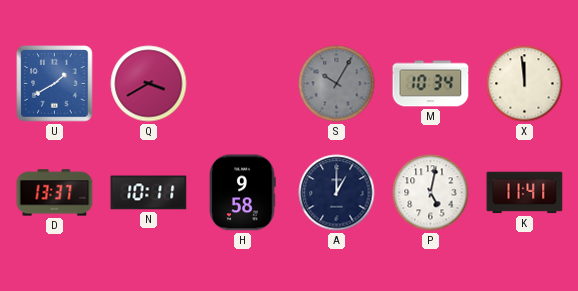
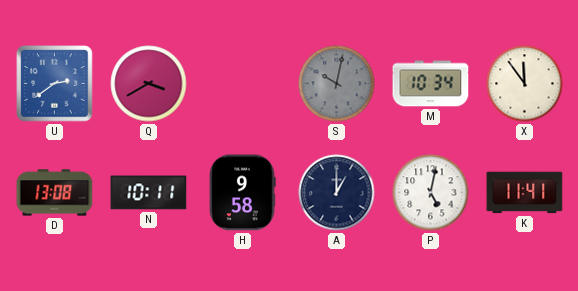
U: 1:40 -> 2:39 (55, 84)
S: 10:05 -> 10:02 (337, 84)
X: 11:59 -> 11:54 (525, 84)
D: 13:37 -> 13:08 (55, 193)
